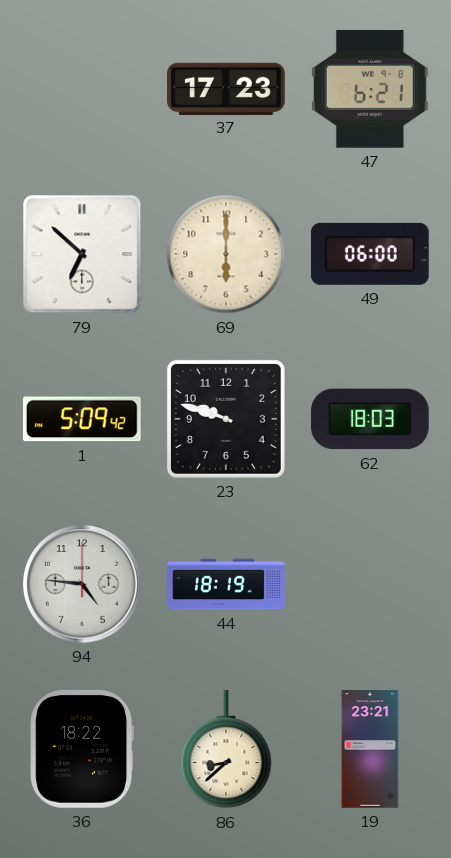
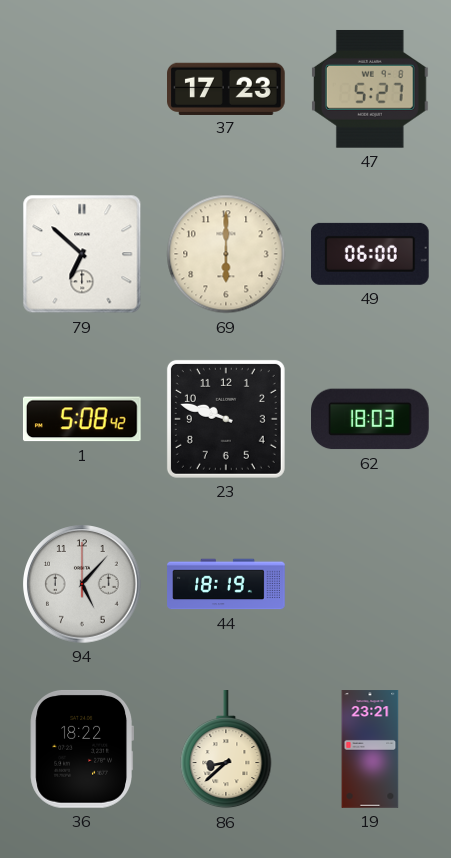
47: 6:21 -> 5:27 (370, 89)
1: 5:09 -> 5:08 (82, 419)
94: 4:46 -> 5:07 (83, 585)
